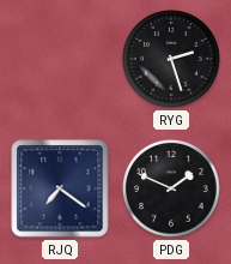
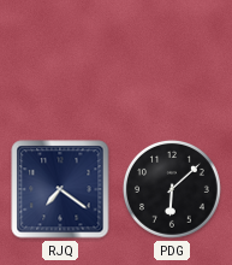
RYG: 2:27 -> none (171, 59)
PDG: 1:49 -> 6:08 (172, 189)
